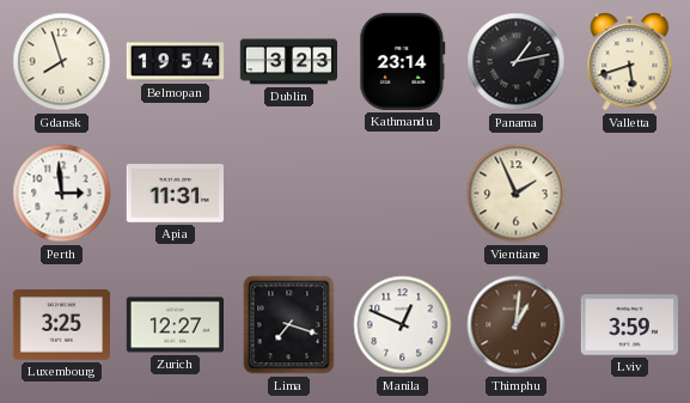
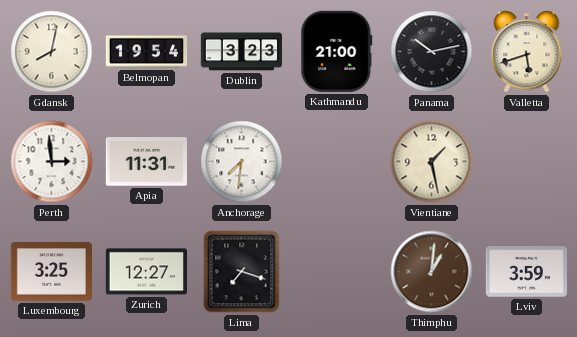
Gdansk: 7:57 -> 8:02 (52, 52)
Kathmandu: 23:14 -> 21:00 (337, 51)
Panama: 1:13 -> 10:13 (432, 52)
Anchorage: none -> 7:31 (242, 162)
Vientiane: 1:56 -> 1:28 (432, 162)
Manila: 12:49 -> none (403, 325)
